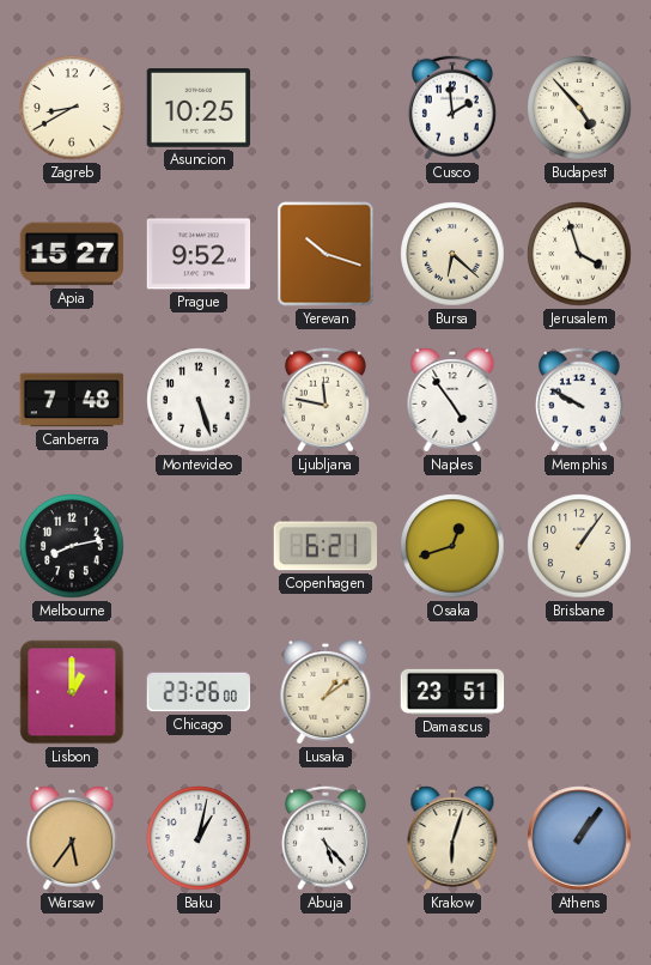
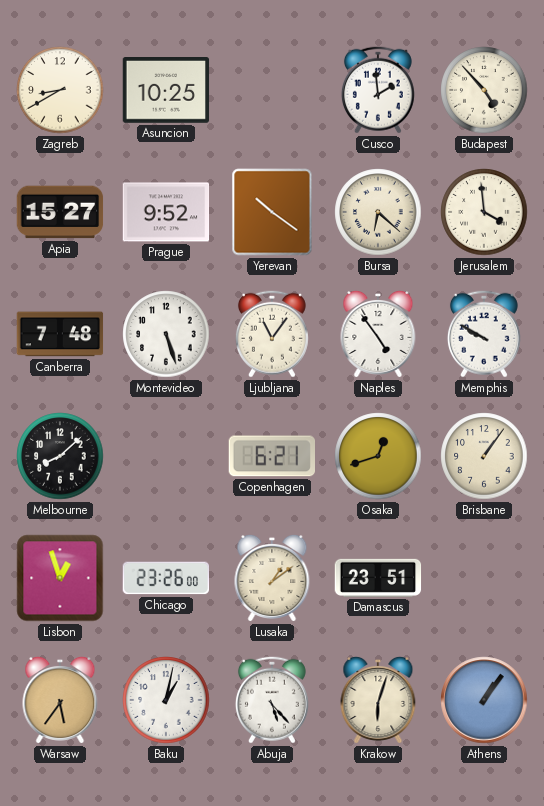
Yerevan: 10:18 -> 10:21 (272, 212)
Jerusalem: 3:57 -> 3:59 (484, 212)
Ljubljana: 11:47 -> 11:06 (272, 334)
Melbourne: 8:13 -> 8:08 (60, 456)
Lisbon: 1:00 -> 12:57 (60, 578)
